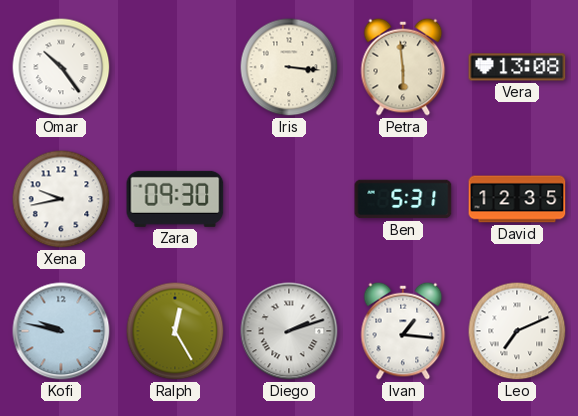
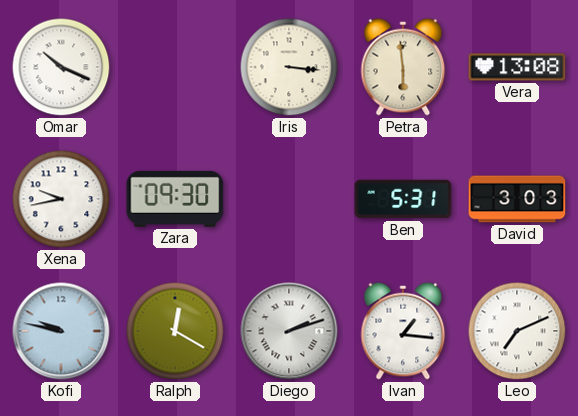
Omar: 10:24 -> 10:19 (61, 67)
David: 12:35 -> 3:03 (517, 199)
Ralph: 12:25 -> 12:20 (175, 331)
